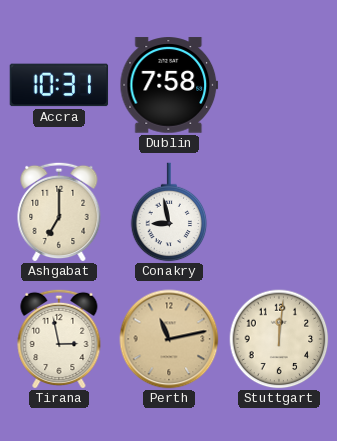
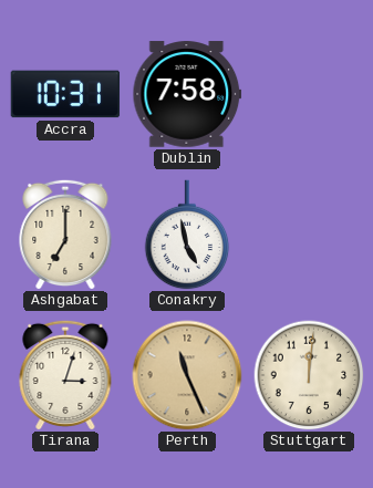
Conakry: 8:58 -> 4:58 (187, 235)
Tirana: 2:58 -> 3:03 (65, 375)
Perth: 11:13 -> 11:26 (187, 375)
